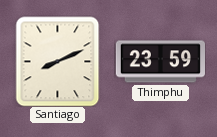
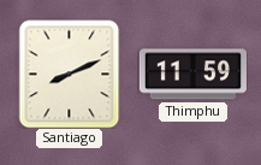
Thimphu: 23:59 -> 11:59 (192, 75)
